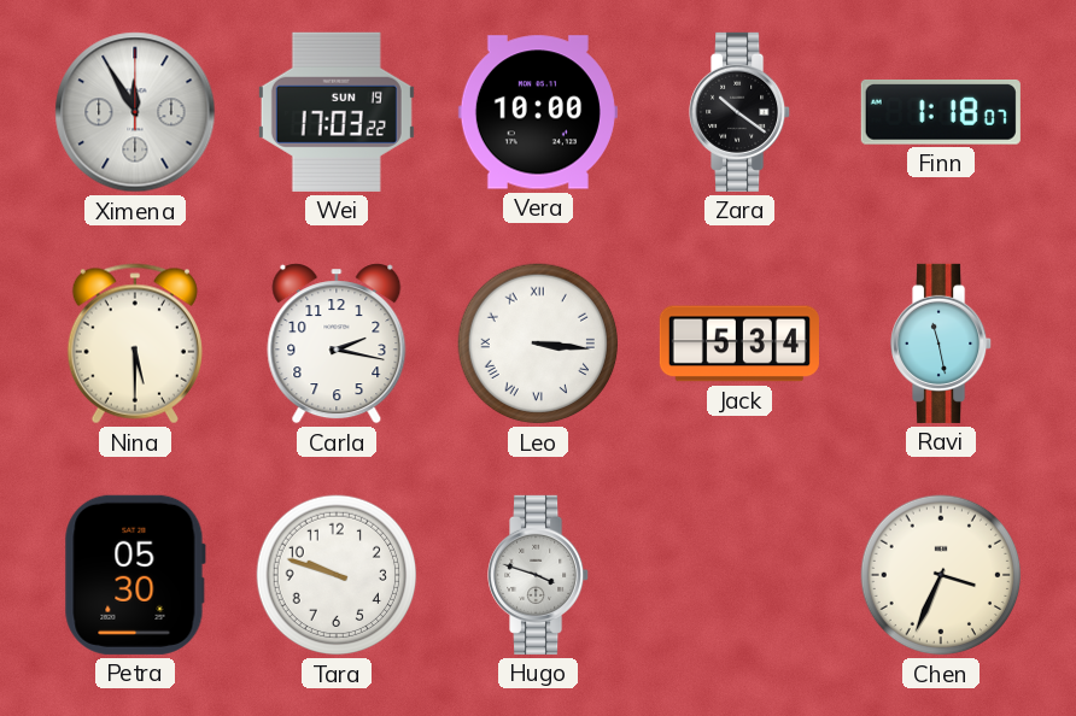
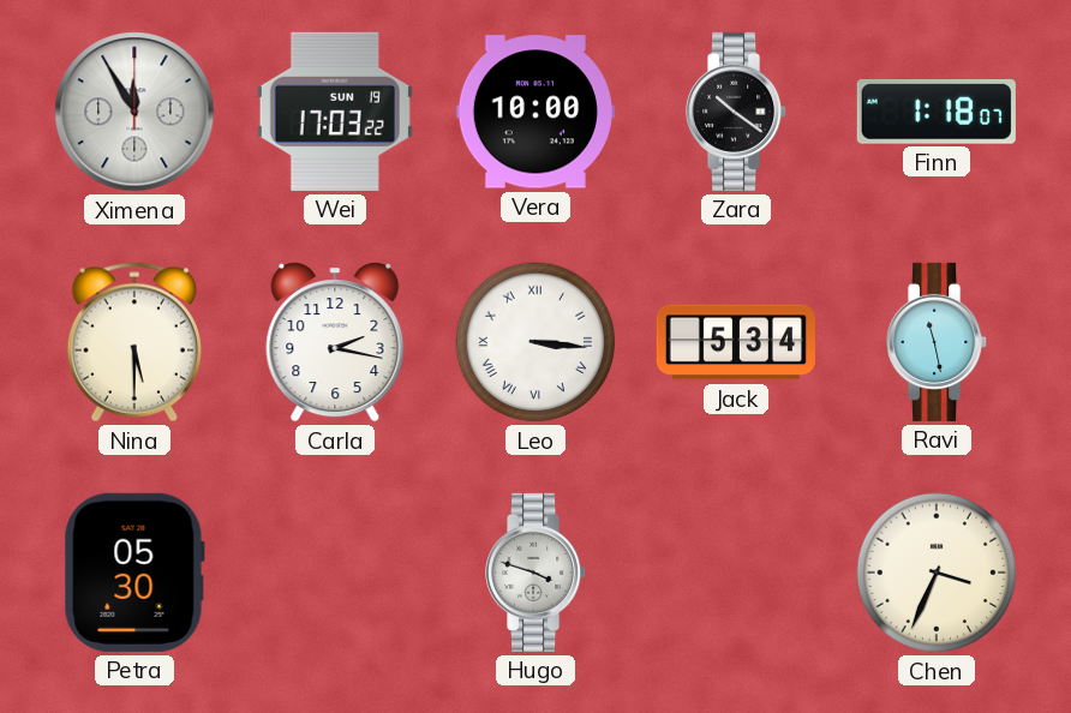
Tara: 9:48 -> none (337, 575)
